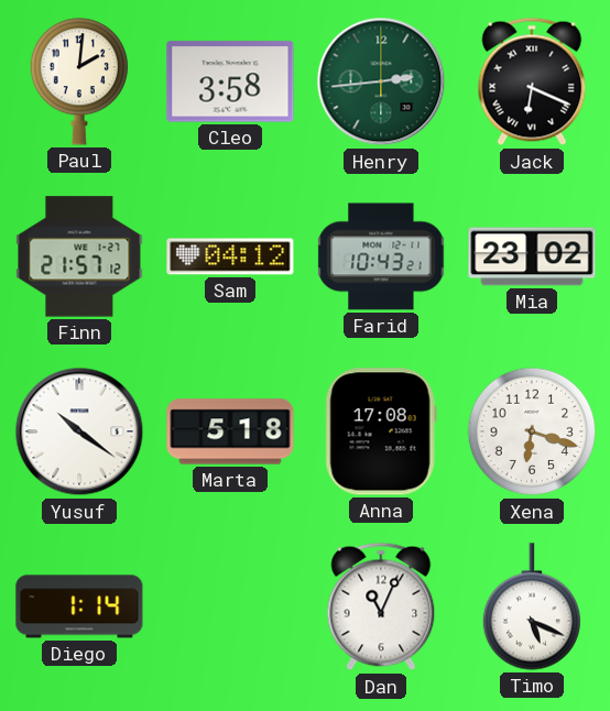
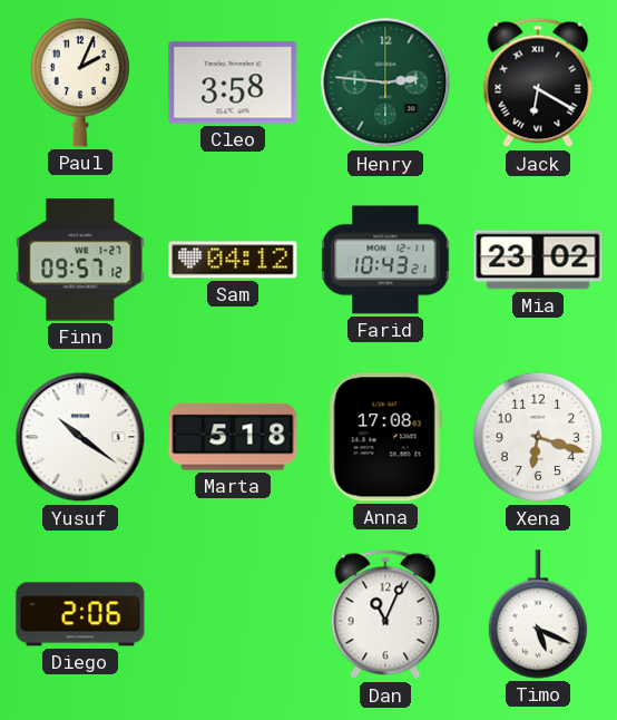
Paul: 2:01 -> 2:04 (79, 82)
Henry: 2:44 -> 2:46 (385, 82)
Jack: 6:19 -> 6:20 (538, 82)
Finn: 21:57 -> 09:57 (80, 260)
Diego: 1:14 -> 2:06 (80, 614)
